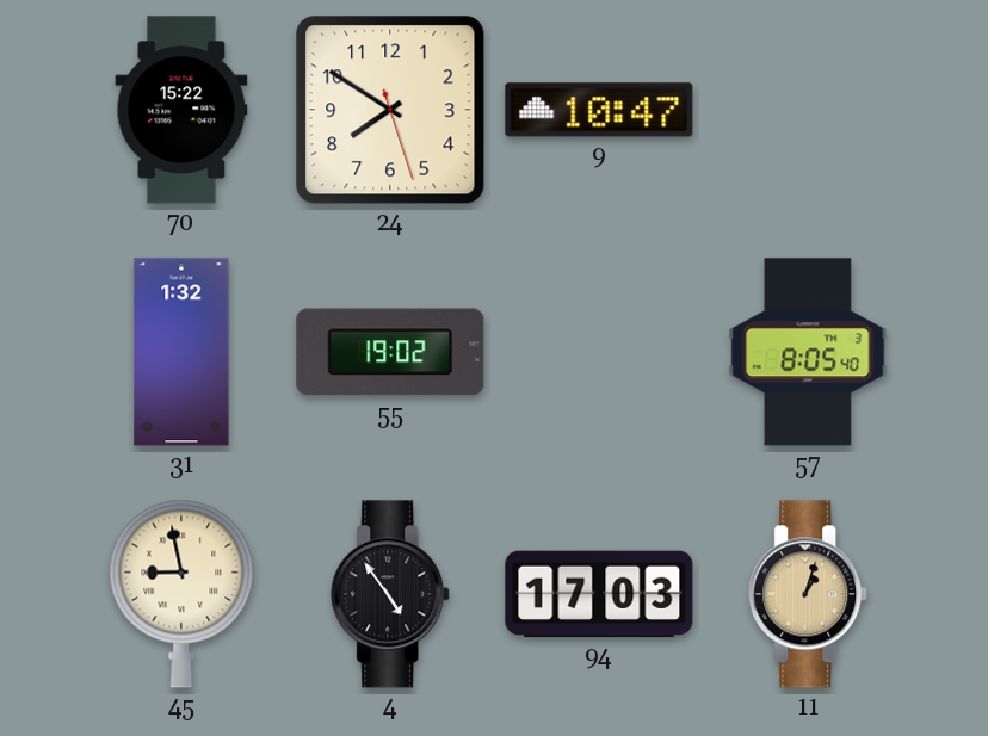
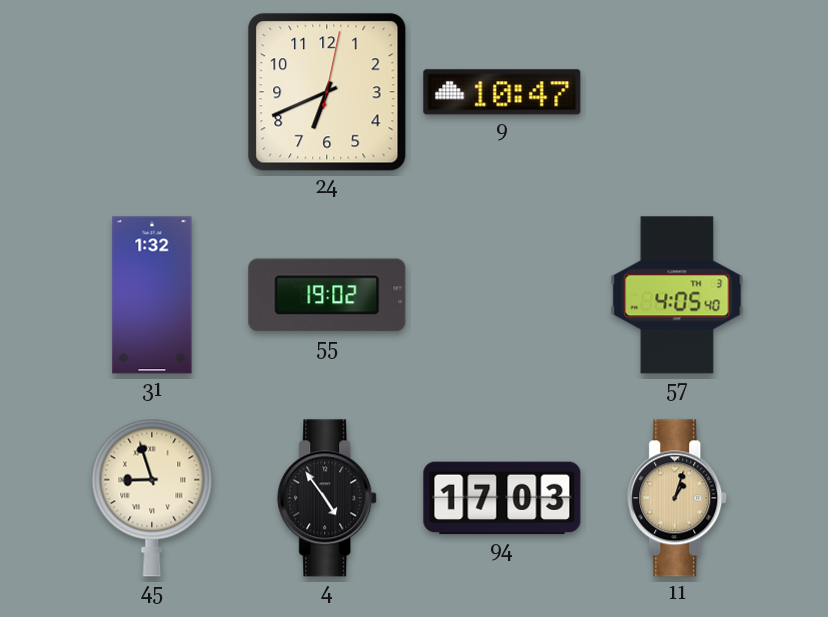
70: 15:22 -> none (181, 110)
24: 7:50 -> 6:41 (327, 92)
57: 8:05 -> 4:05 (677, 295)
45: 8:58 -> 8:57 (152, 498)
